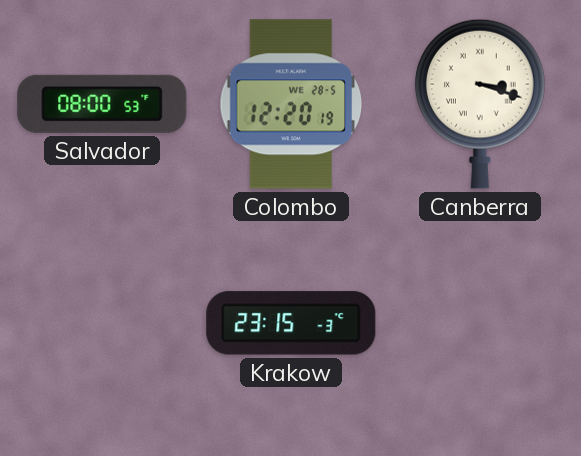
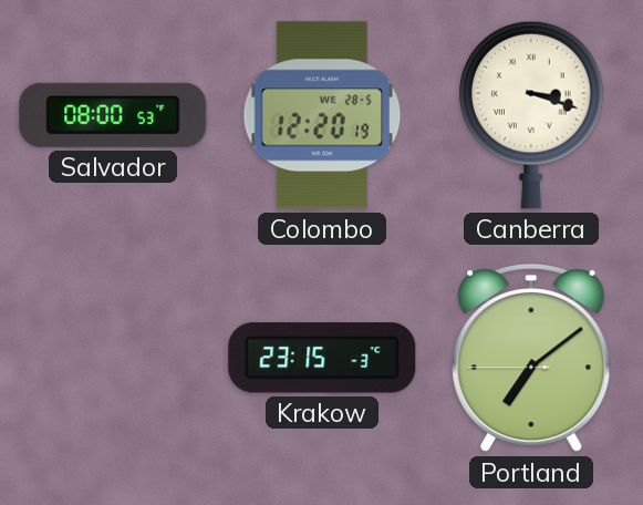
Portland: none -> 7:08 (531, 358)
